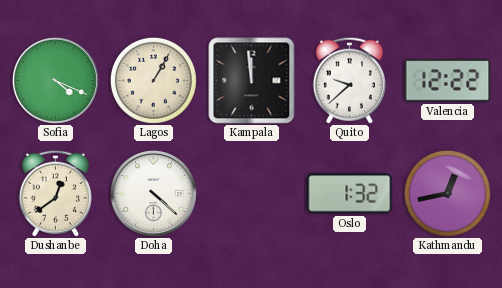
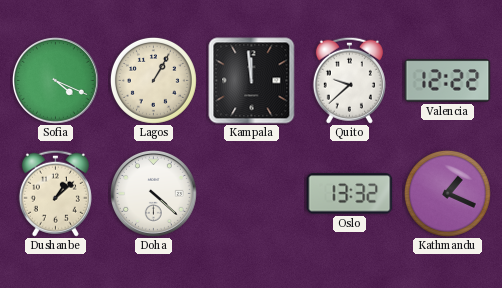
Dushanbe: 12:39 -> 1:08 (55, 193)
Oslo: 1:32 -> 13:32 (350, 194)
Kathmandu: 12:43 -> 1:19 (447, 193)
